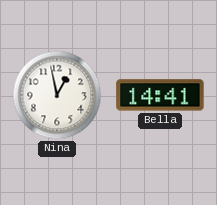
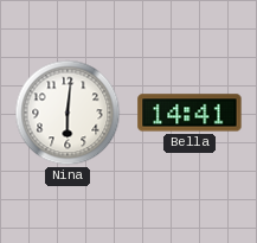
Nina: 12:58 -> 6:01 (68, 113)
